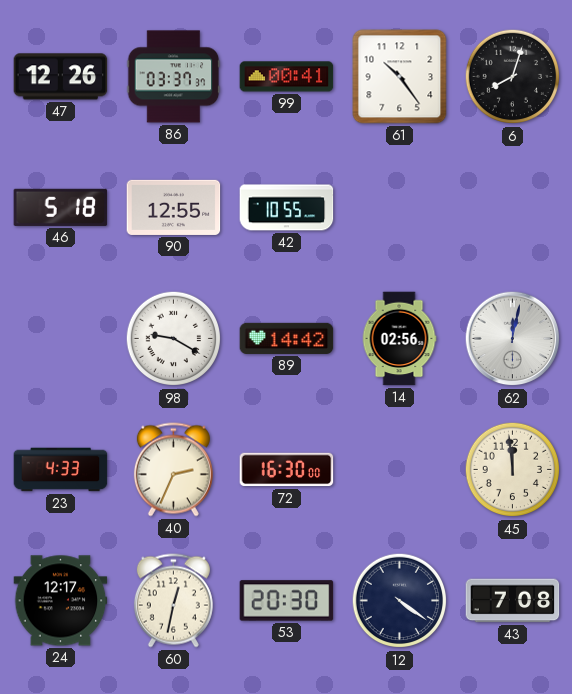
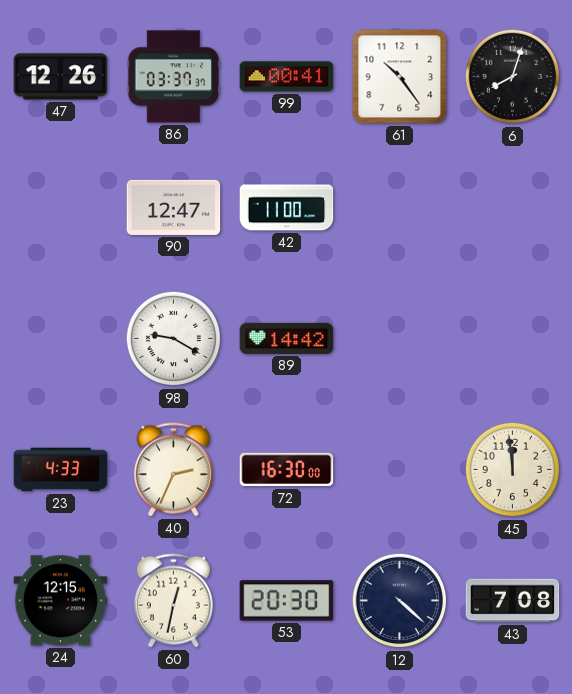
46: 5:18 -> none (61, 207)
90: 12:55 -> 12:47 (174, 207)
42: 10:55 -> 11:00 (287, 208)
14: 02:56 -> none (399, 339)
62: 12:02 -> none (513, 339)
24: 12:17 -> 12:15 (61, 601)
12: 4:21 -> 4:22 (400, 601)
